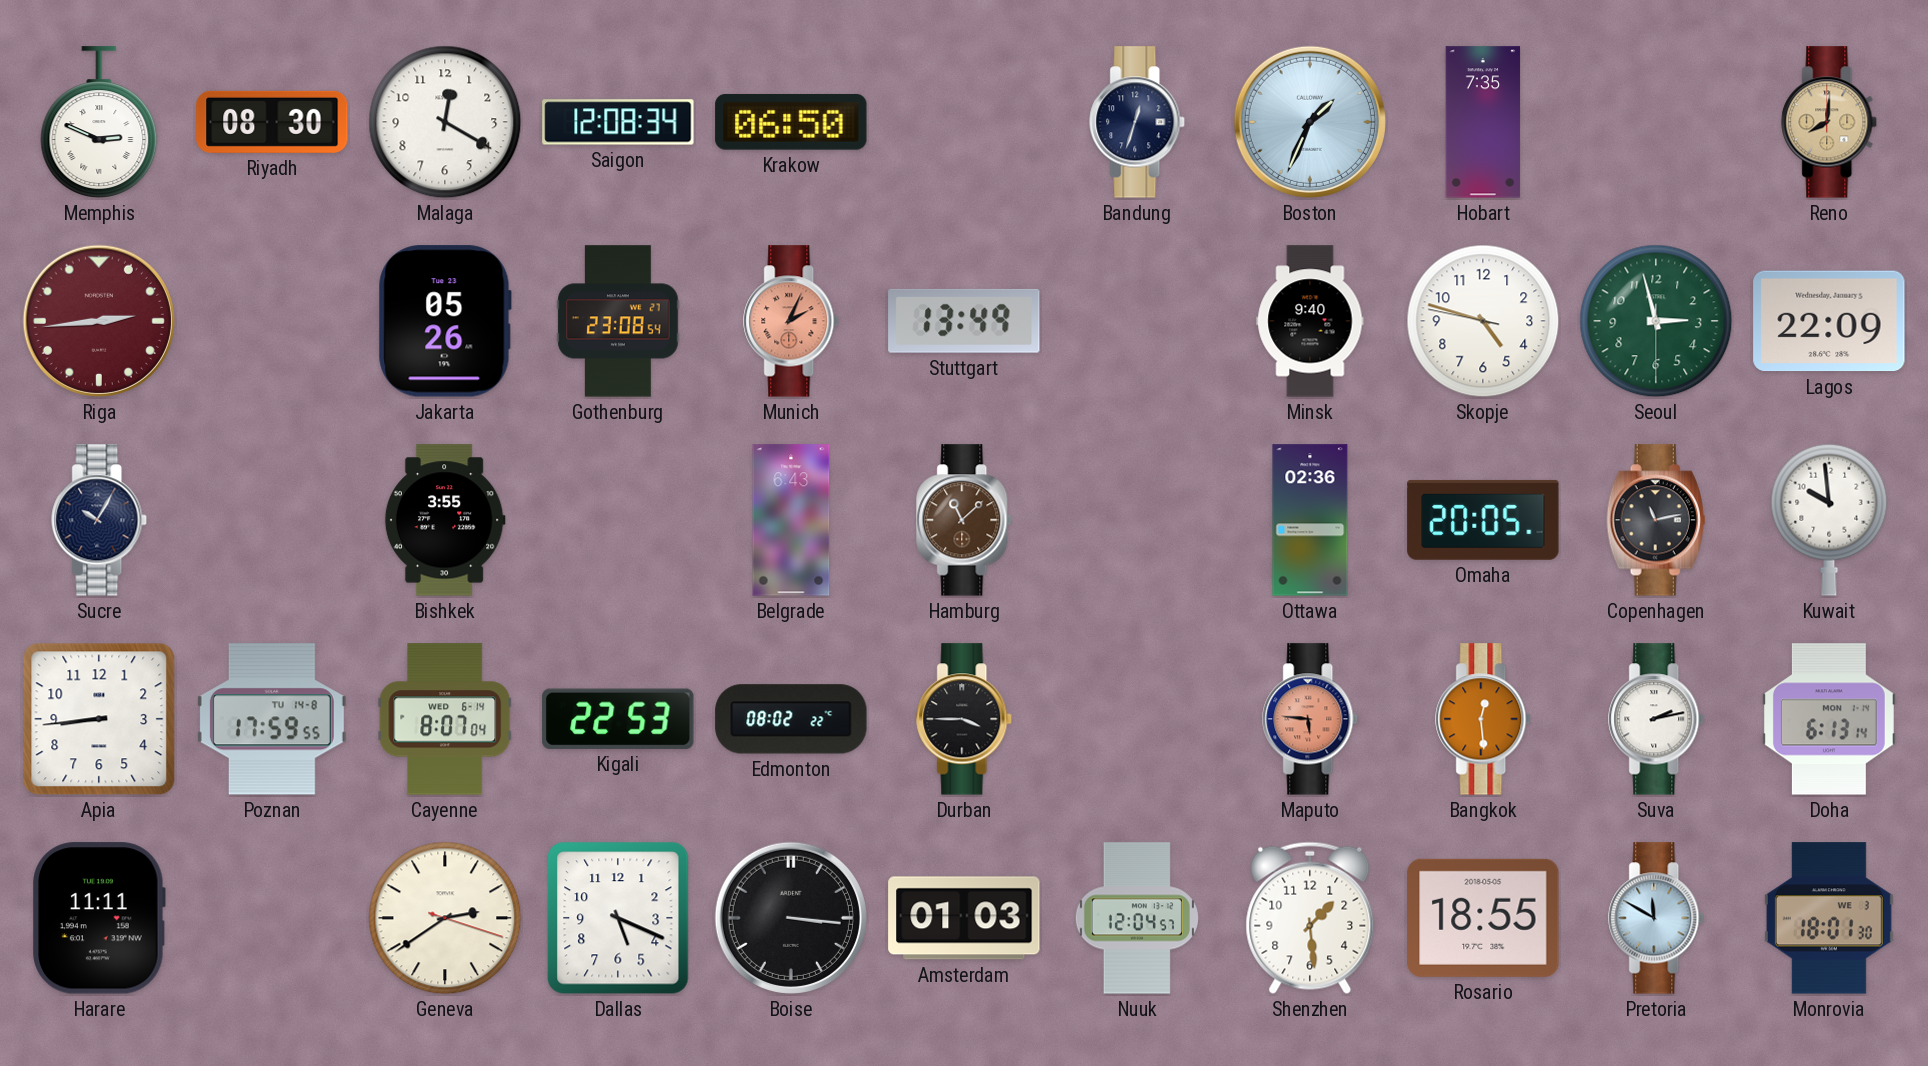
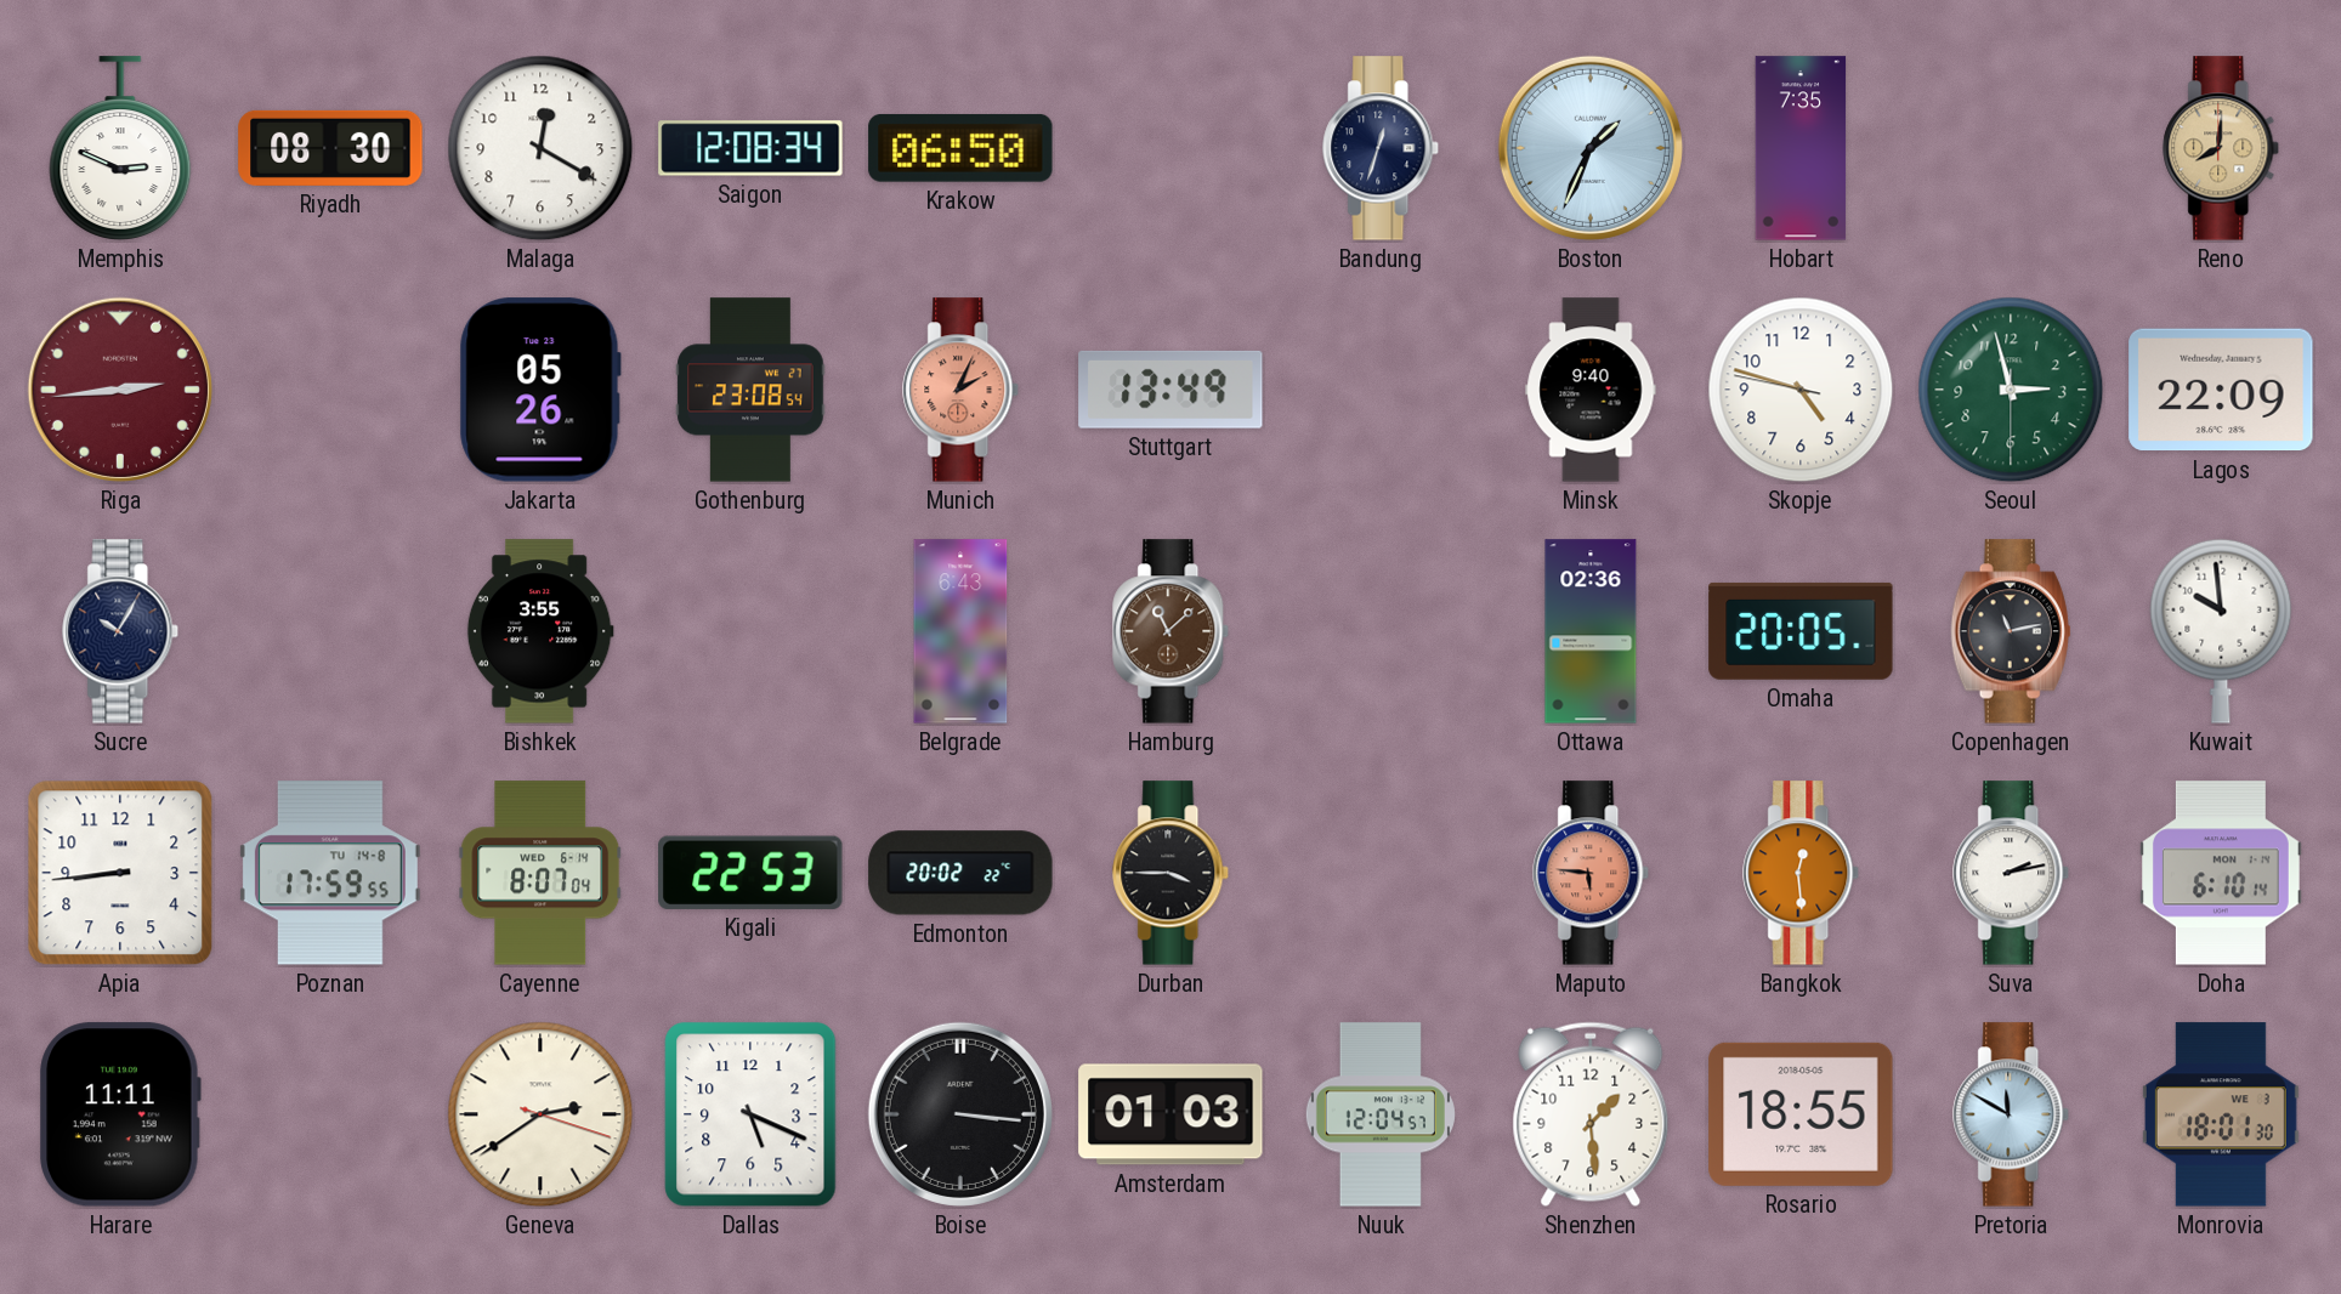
Edmonton: 08:02 -> 20:02 (960, 873)
Doha: 6:13 -> 6:10 (2221, 873)
